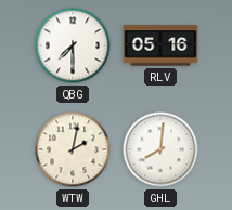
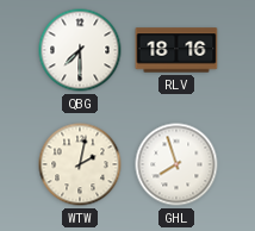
RLV: 05:16 -> 18:16 (176, 50)
GHL: 8:01 -> 7:57 (176, 164)
